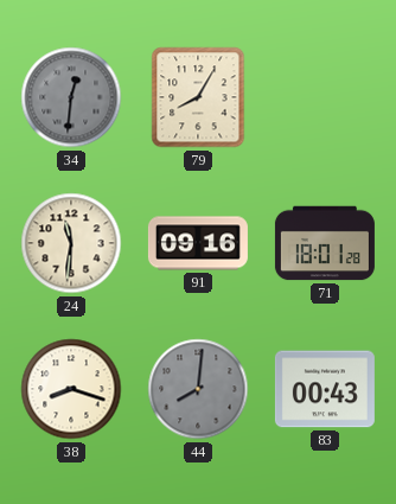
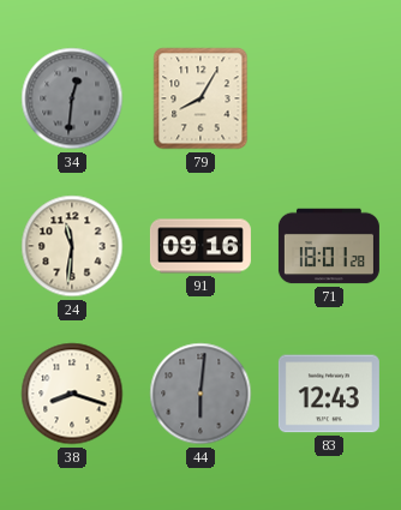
44: 8:01 -> 6:01 (200, 394)
83: 00:43 -> 12:43 (329, 394)
